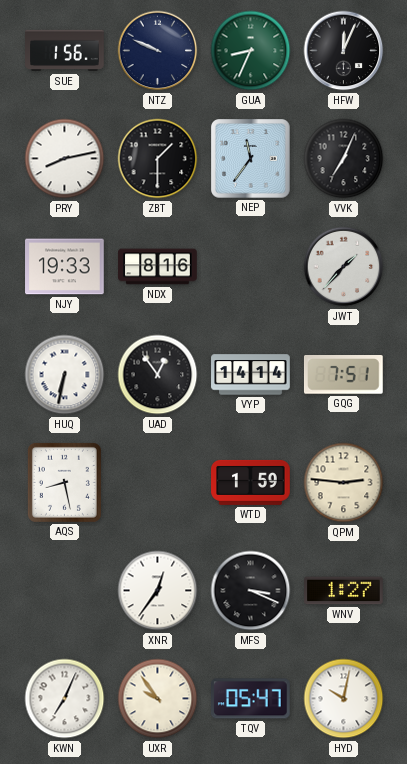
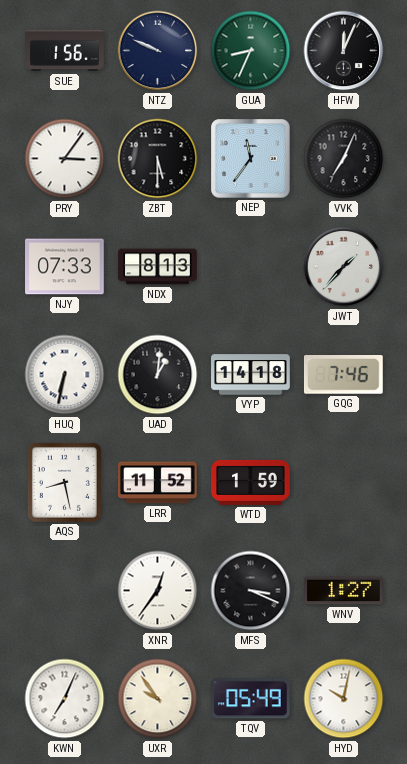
PRY: 8:13 -> 3:06 (65, 159)
ZBT: 1:30 -> 5:30 (158, 159)
NJY: 19:33 -> 07:33 (65, 267)
NDX: 8:16 -> 8:13 (158, 267)
UAD: 12:54 -> 1:01 (158, 375)
VYP: 14:14 -> 14:18 (251, 375)
GQG: 7:51 -> 7:46 (344, 375)
LRR: none -> 11:52 (158, 483)
QPM: 2:46 -> none (344, 483)
TQV: 05:47 -> 05:49 (251, 699)
